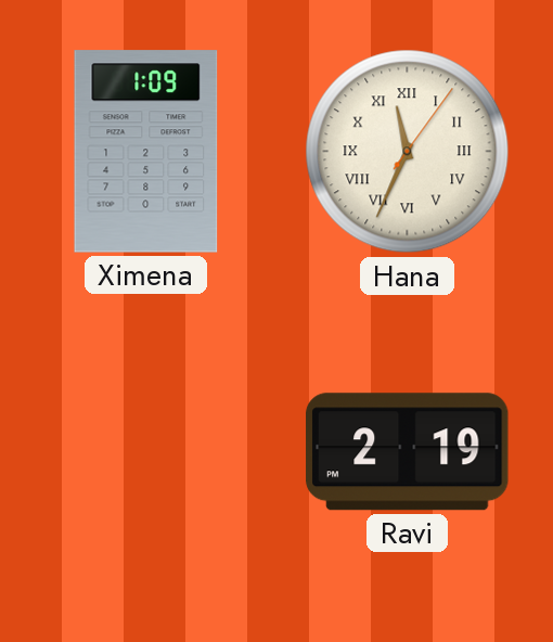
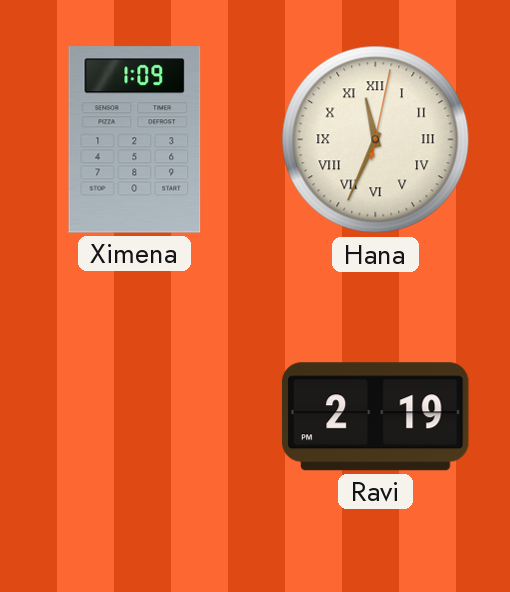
Hana: 11:34:06 -> 11:34:02 (376, 140)
